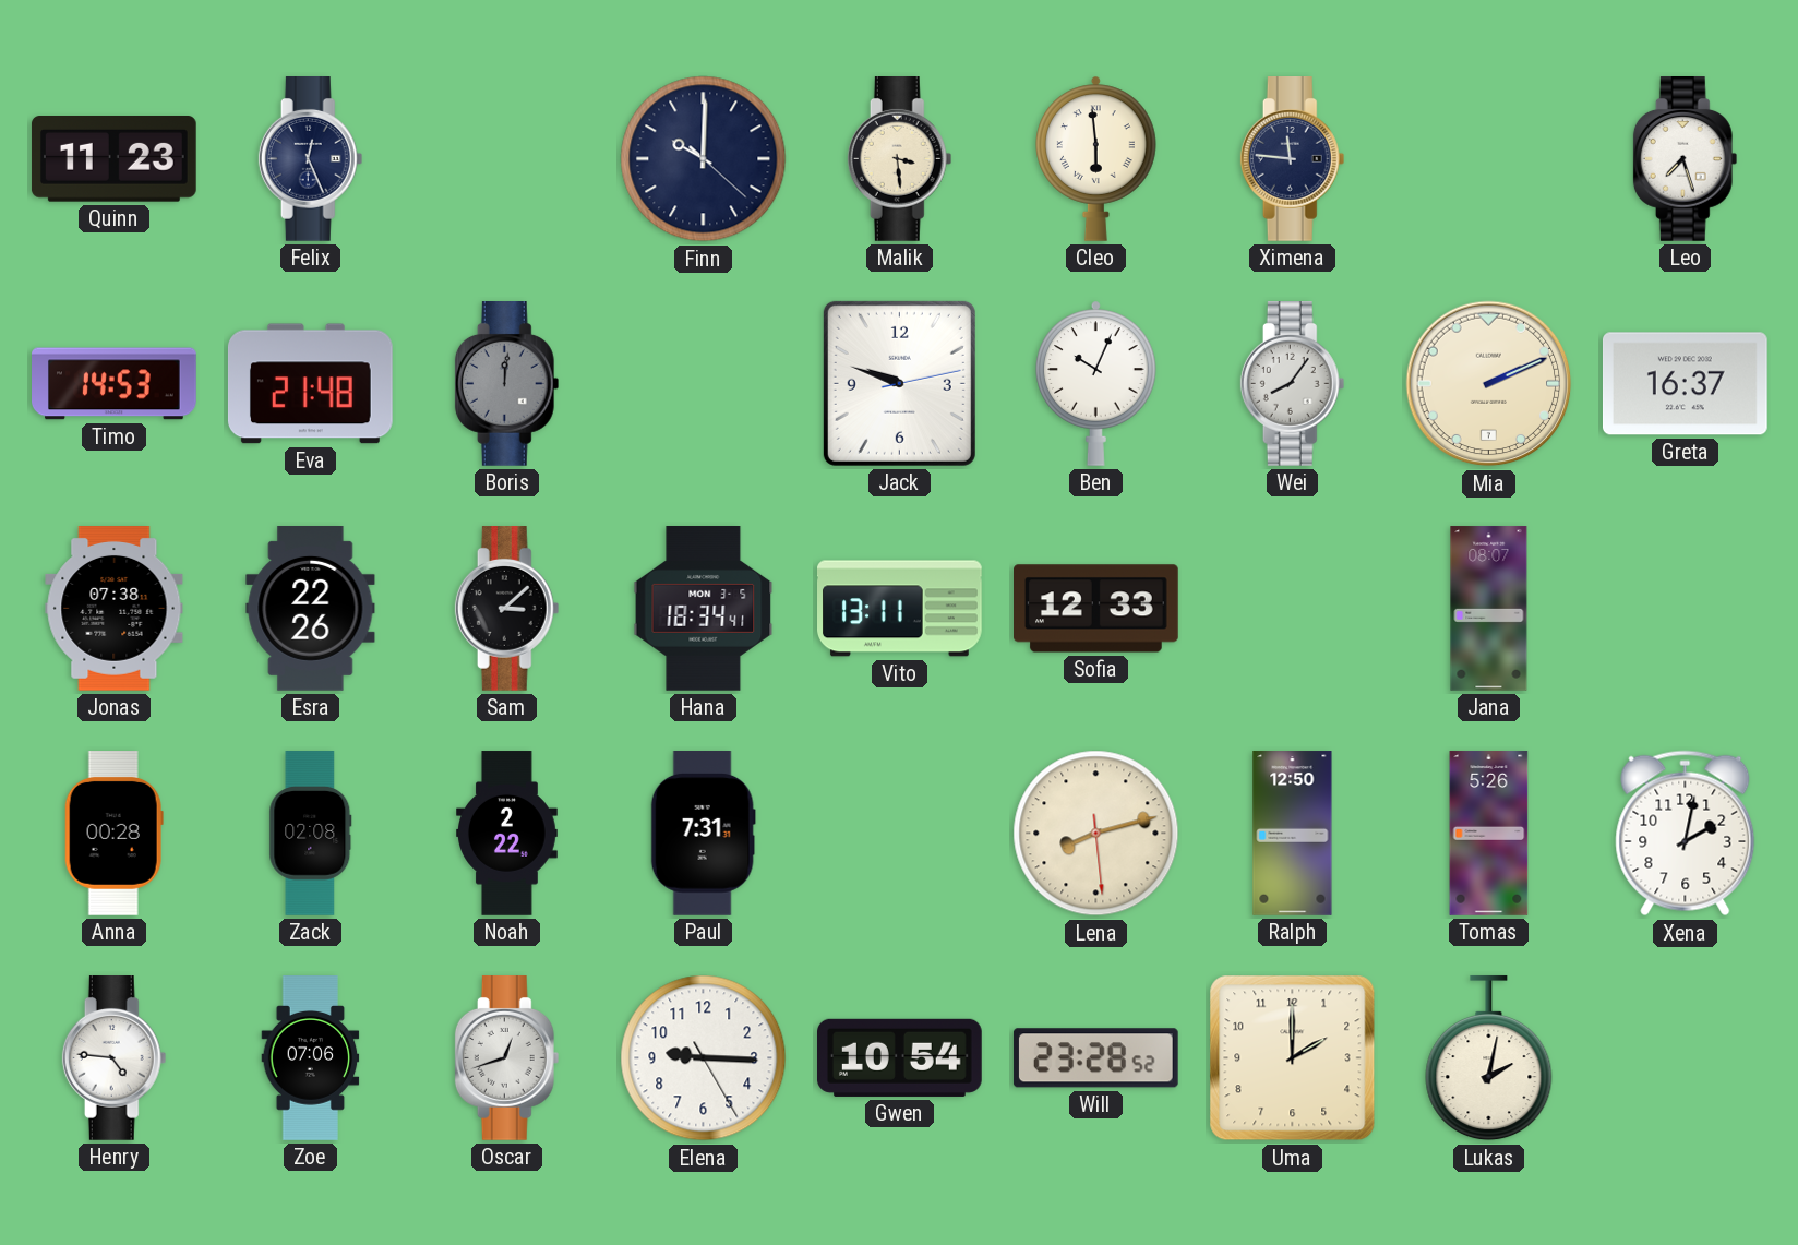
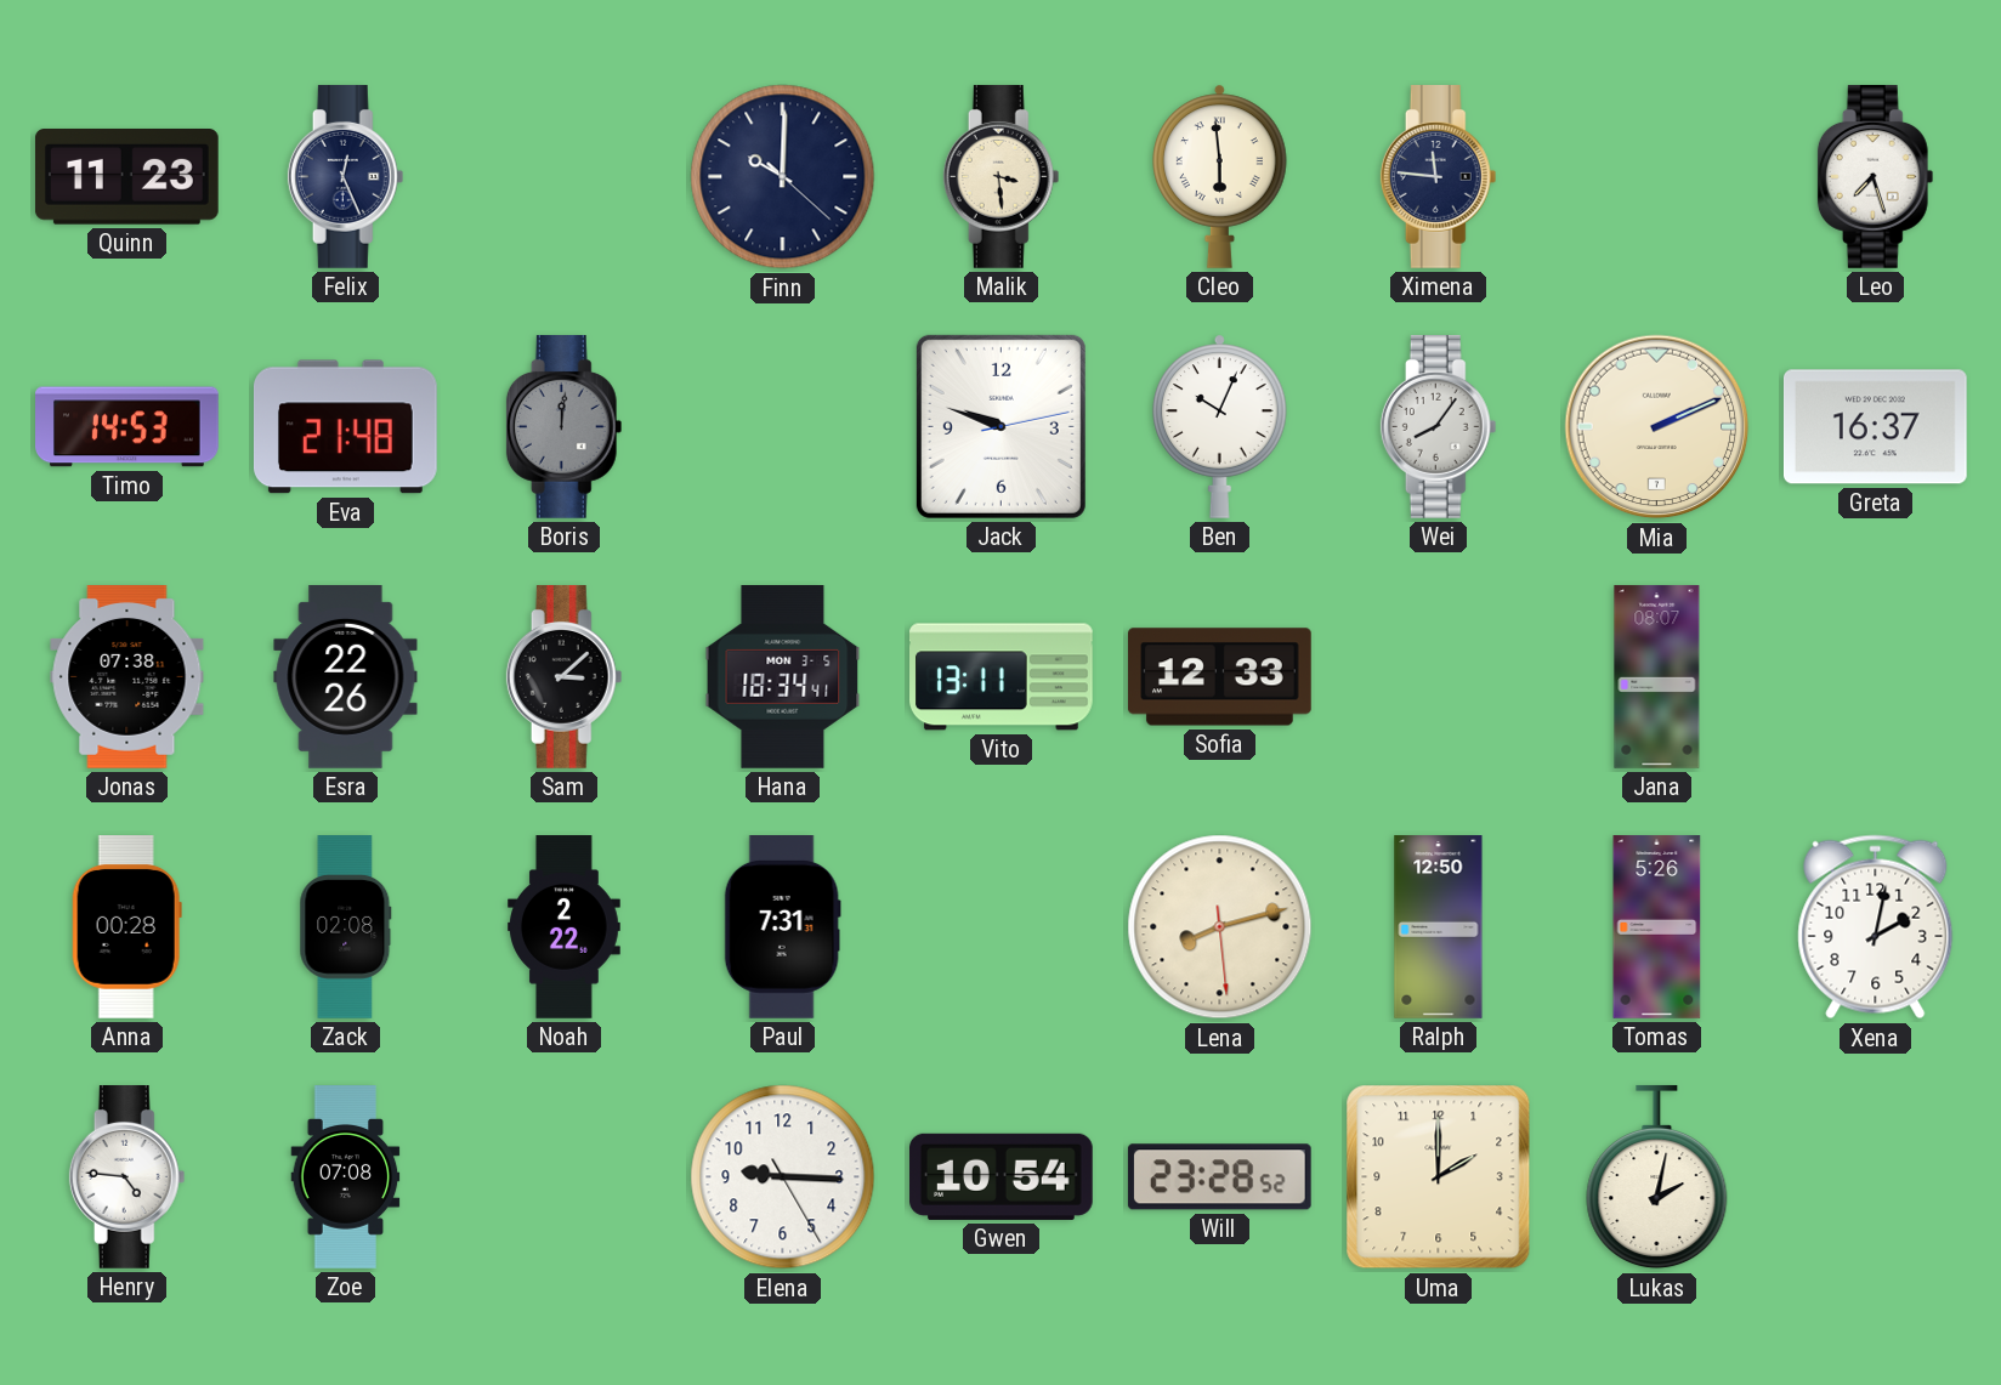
Zoe: 07:06 -> 07:08 (346, 1177)
Oscar: 12:42 -> none (507, 1058)
